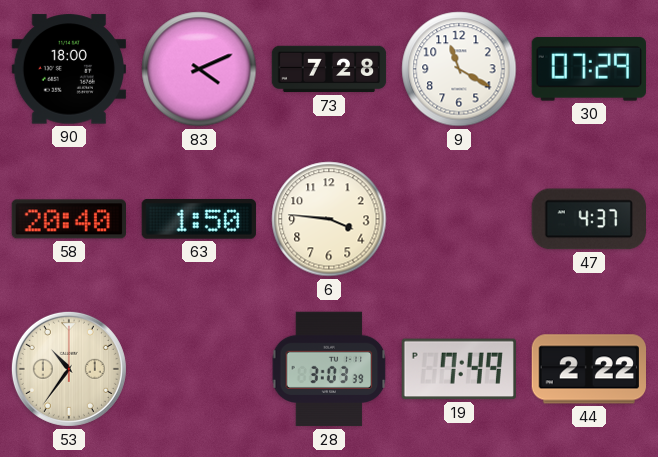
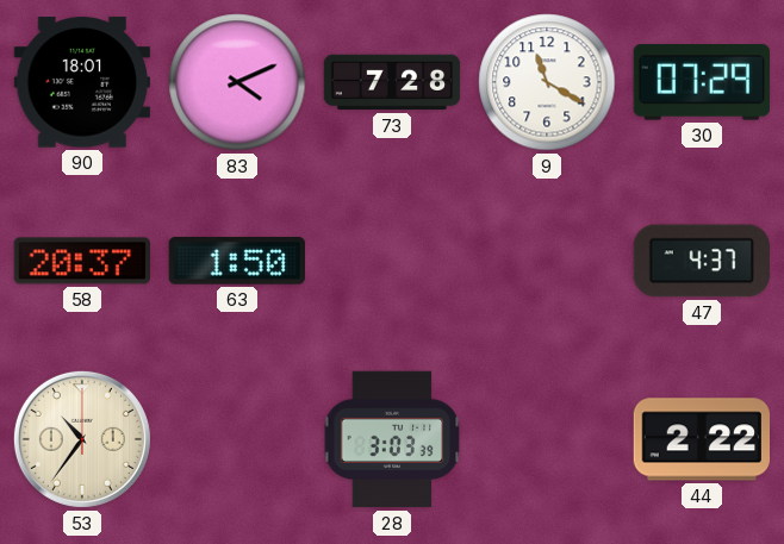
90: 18:00 -> 18:01 (81, 82)
58: 20:40 -> 20:37 (81, 261)
6: 3:46 -> none (329, 219)
19: 7:49 -> none (459, 369)
